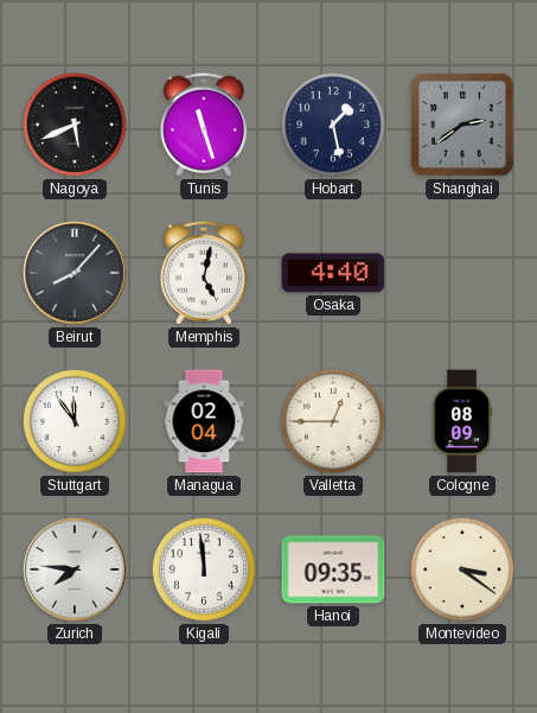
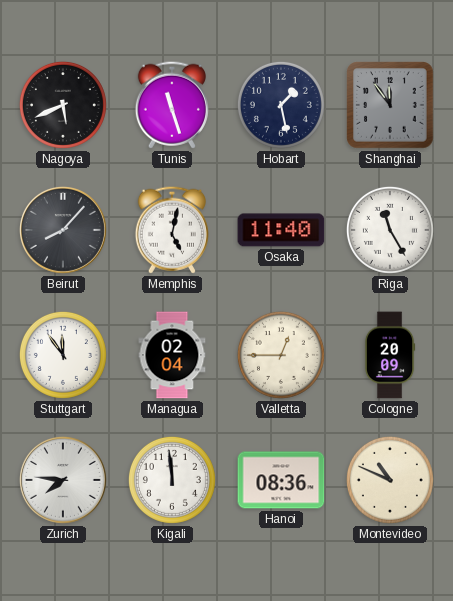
Shanghai: 2:39 -> 11:54 (390, 105)
Osaka: 4:40 -> 11:40 (281, 230)
Riga: none -> 11:25 (390, 230)
Cologne: 08:09 -> 20:09 (390, 355)
Hanoi: 09:35 -> 08:36 (281, 480)
Montevideo: 3:21 -> 10:49 (390, 480)
